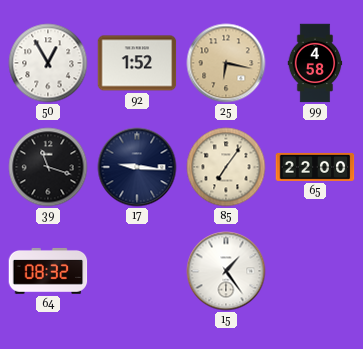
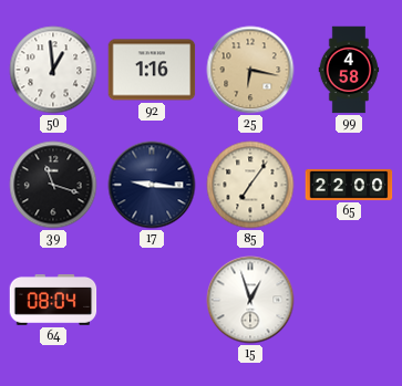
50: 12:55 -> 12:59 (53, 70)
92: 1:52 -> 1:16 (152, 70)
64: 08:32 -> 08:04 (53, 300)
15: 1:24 -> 12:57 (250, 300)
